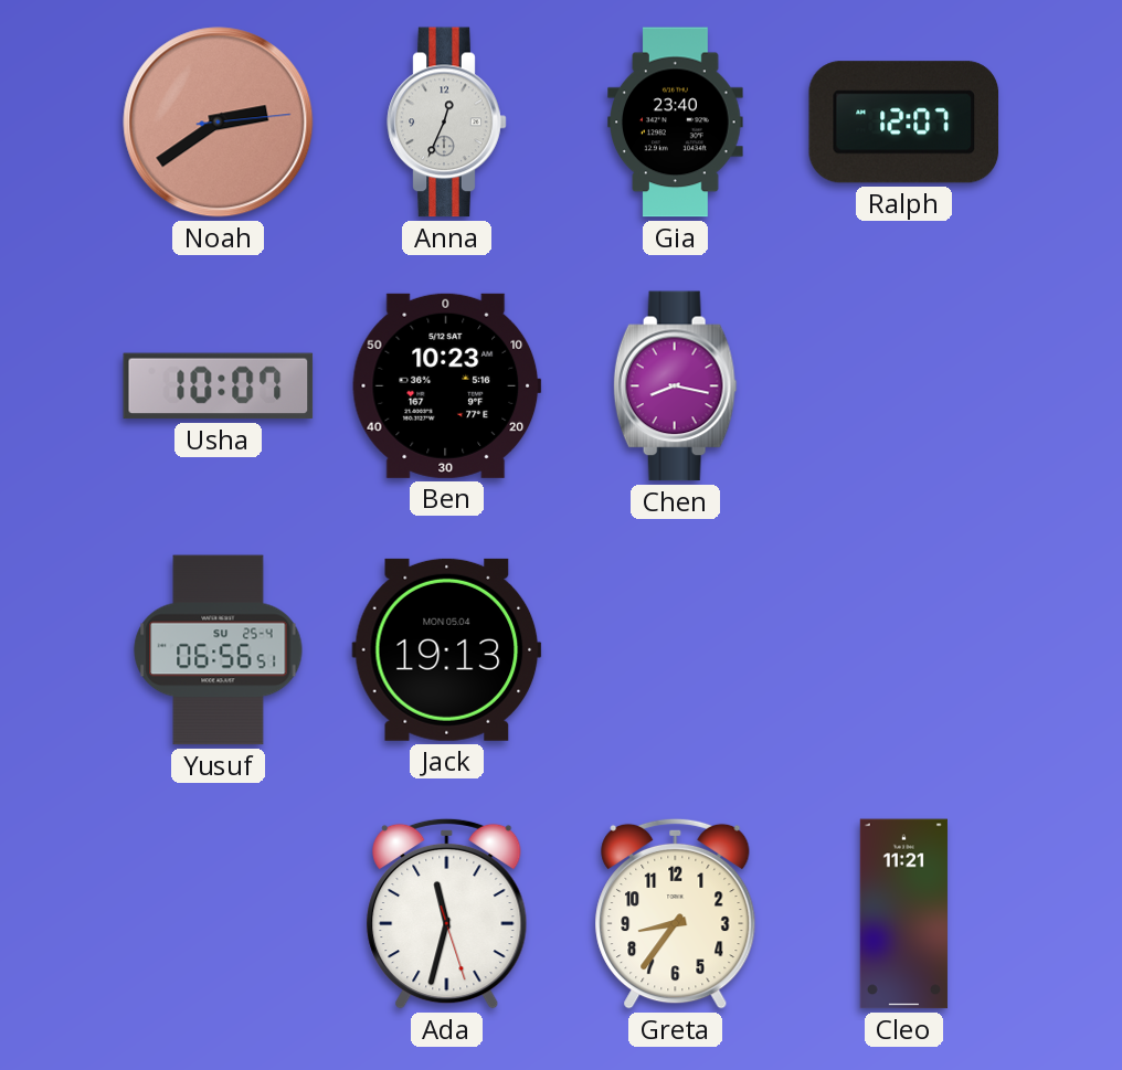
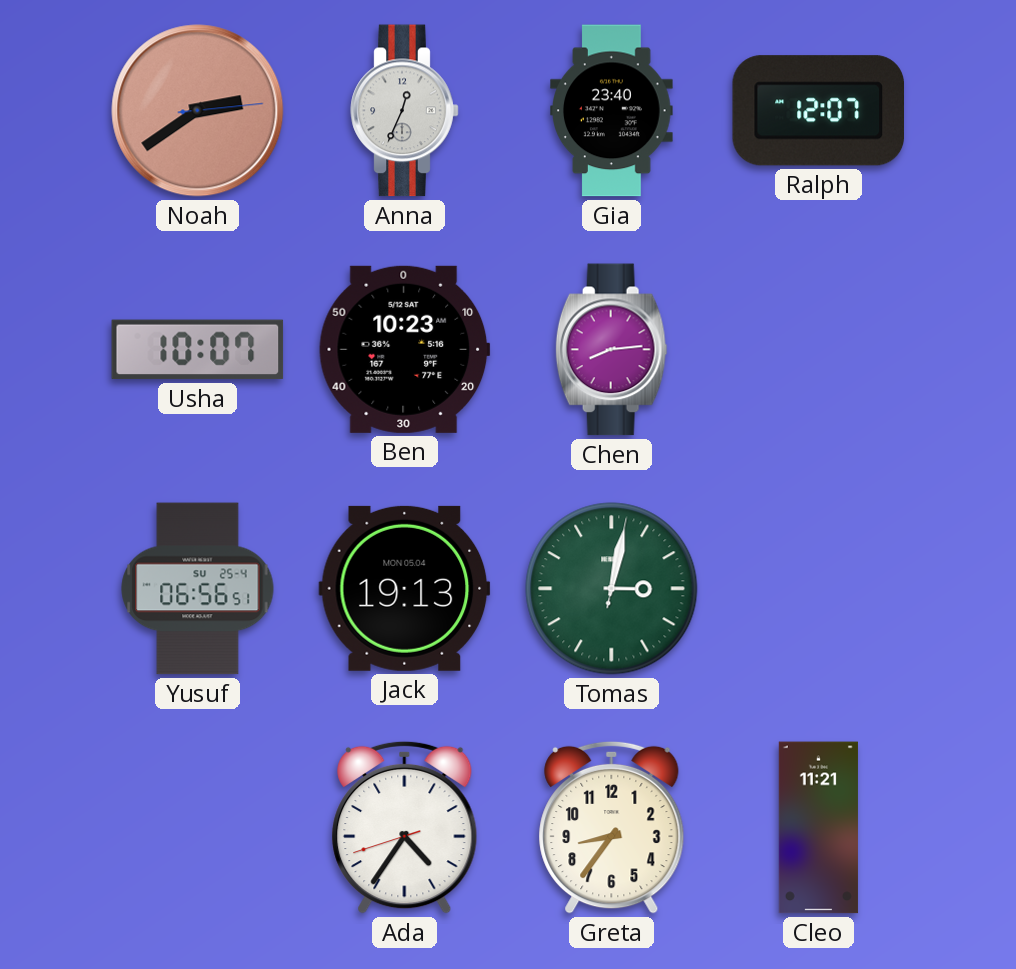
Chen: 8:17 -> 8:14 (611, 350)
Tomas: none -> 3:02 (612, 589)
Ada: 11:32 -> 4:35 (405, 827)
